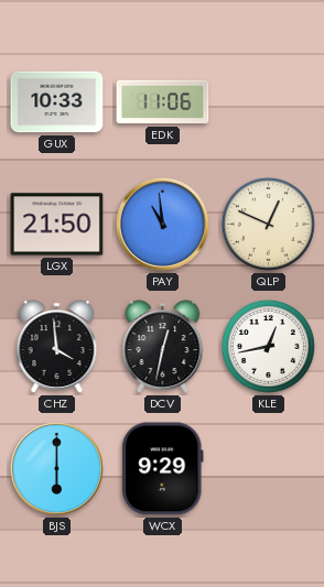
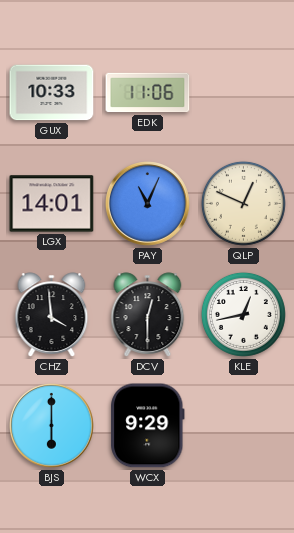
LGX: 21:50 -> 14:01 (52, 204)
PAY: 10:59 -> 11:04 (148, 204)
DCV: 12:32 -> 12:30 (148, 315)
